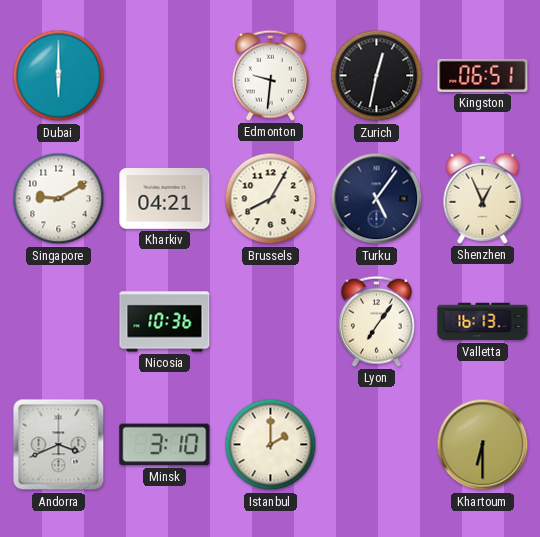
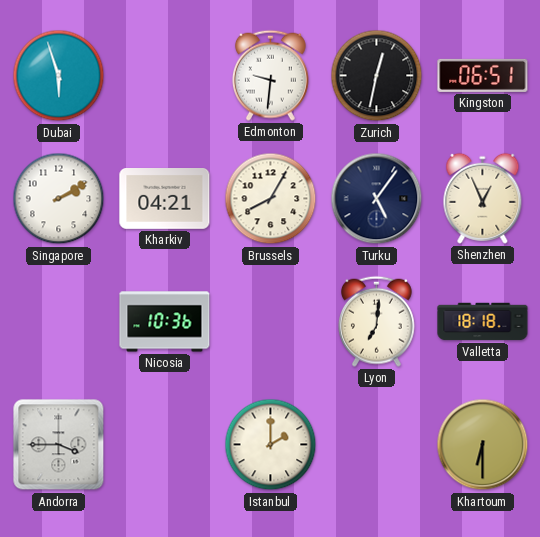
Dubai: 6:00 -> 5:57 (59, 76)
Singapore: 9:10 -> 2:10 (59, 199)
Lyon: 7:06 -> 7:01 (376, 321)
Valletta: 16:13 -> 18:18 (483, 322)
Andorra: 3:41 -> 3:45 (59, 445)
Minsk: 3:10 -> none (165, 445)
